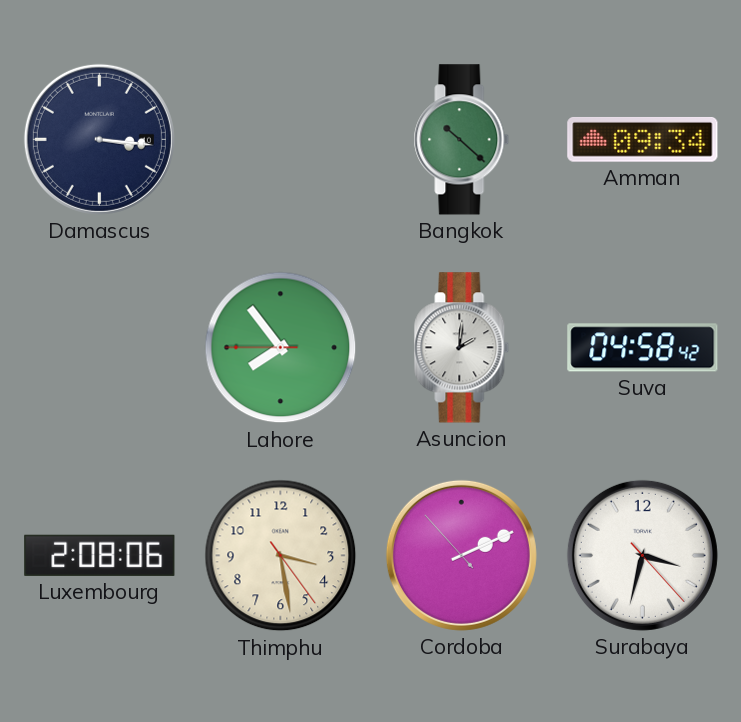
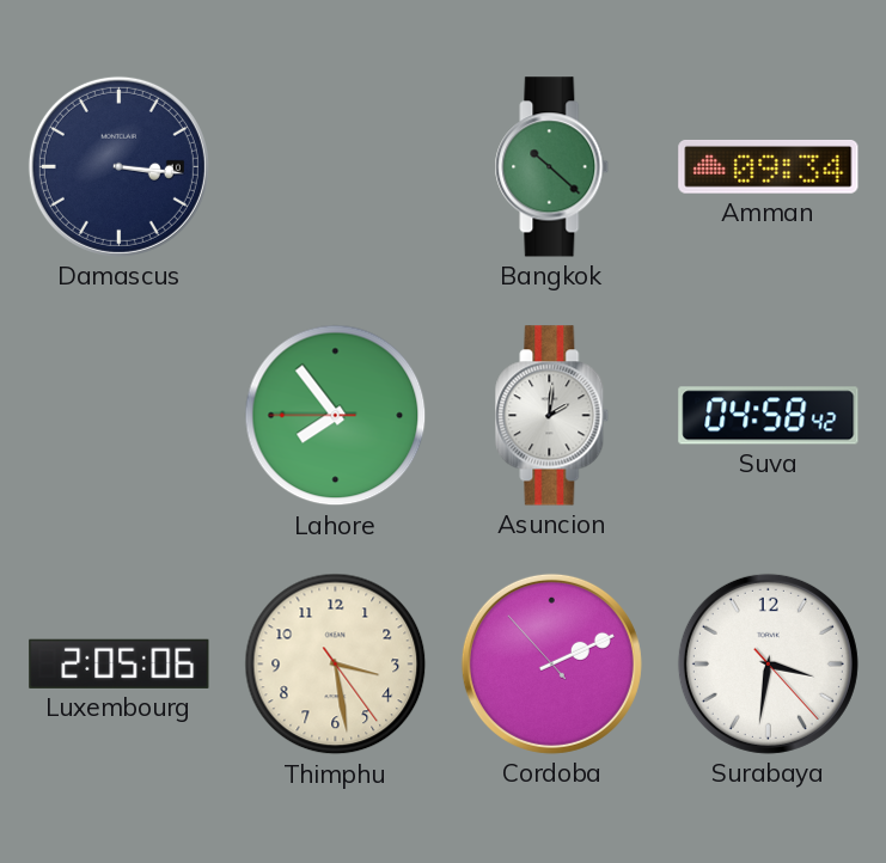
Luxembourg: 2:08 -> 2:05 (120, 663)
Surabaya: 3:32 -> 3:31 (768, 663)
